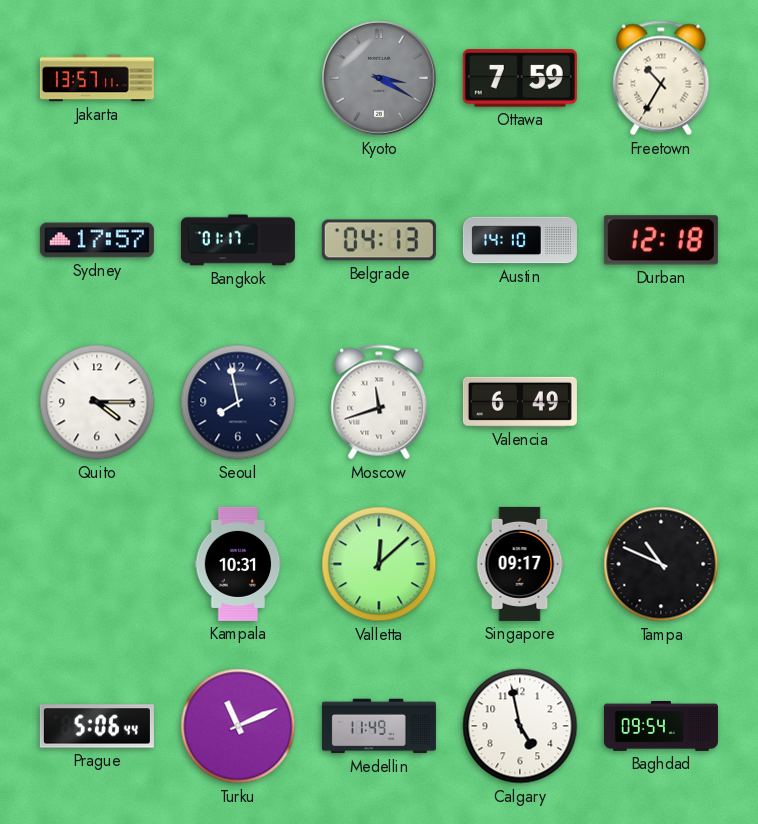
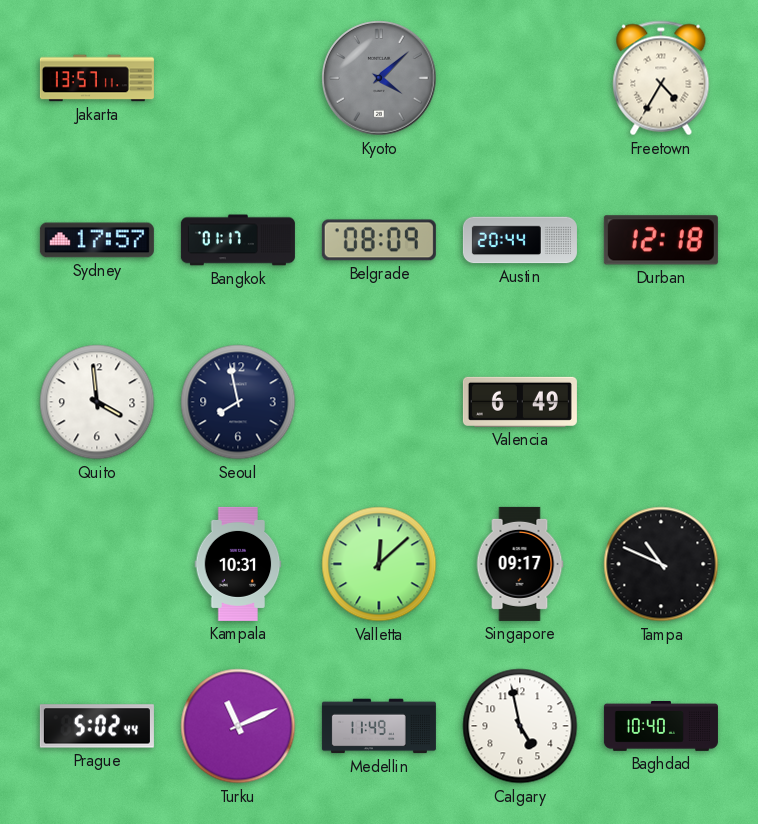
Kyoto: 3:20 -> 4:08 (379, 78)
Ottawa: 7:59 -> none (520, 78)
Freetown: 10:35 -> 4:35 (661, 78)
Belgrade: 04:13 -> 08:09 (379, 240)
Austin: 14:10 -> 20:44 (520, 240)
Quito: 4:15 -> 3:59 (97, 402)
Moscow: 11:42 -> none (379, 402)
Prague: 5:06 -> 5:02 (97, 726)
Baghdad: 09:54 -> 10:40 (661, 727)
